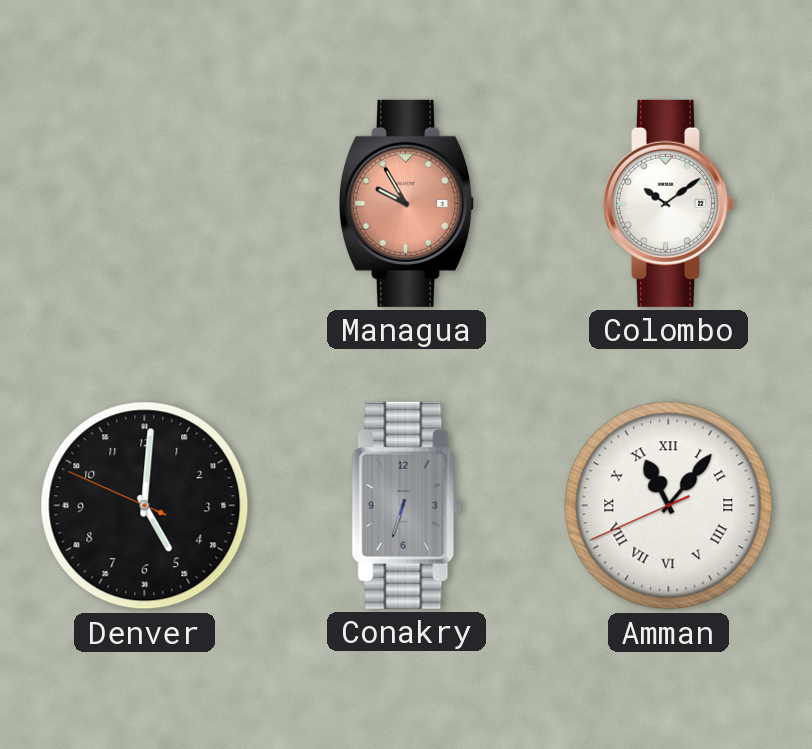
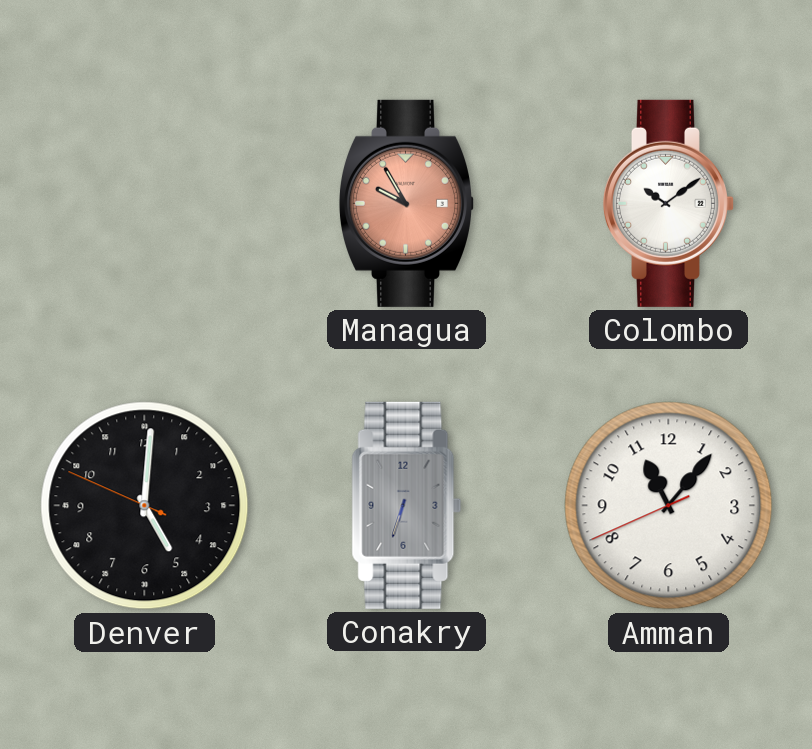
Amman numerals: Roman -> Arabic (669, 506)
